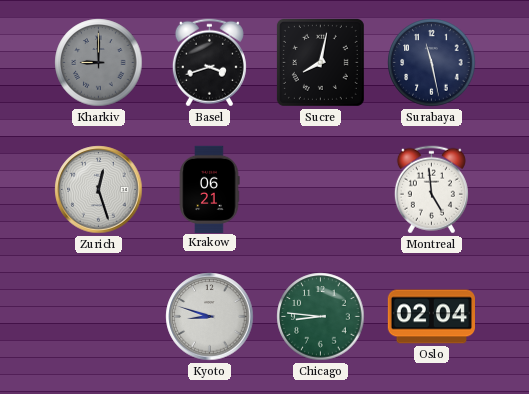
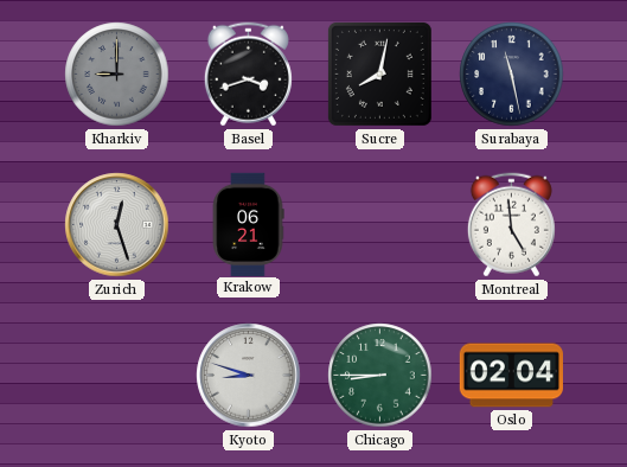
Chicago: 8:46 -> 8:45 (380, 376)
